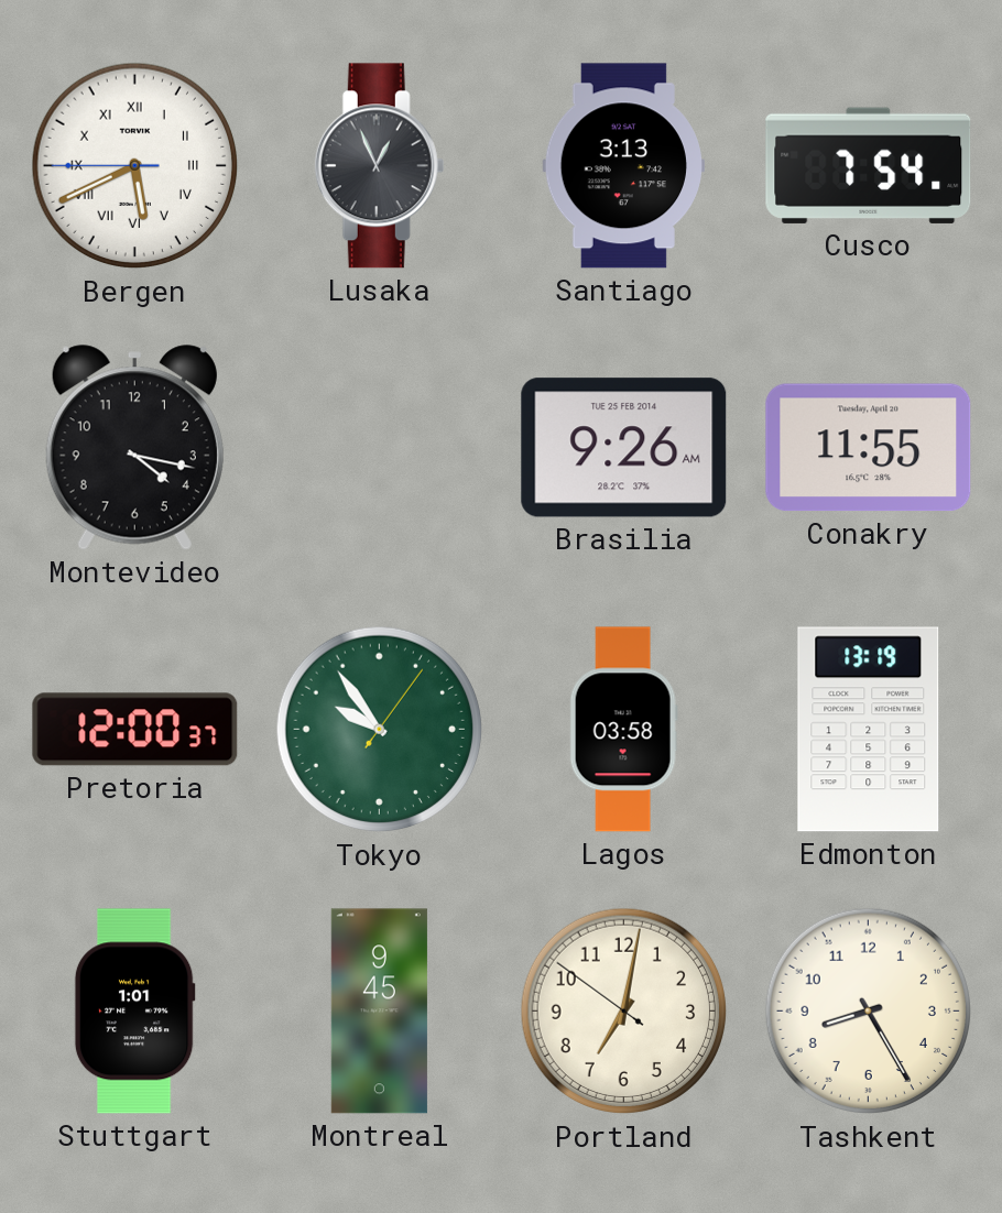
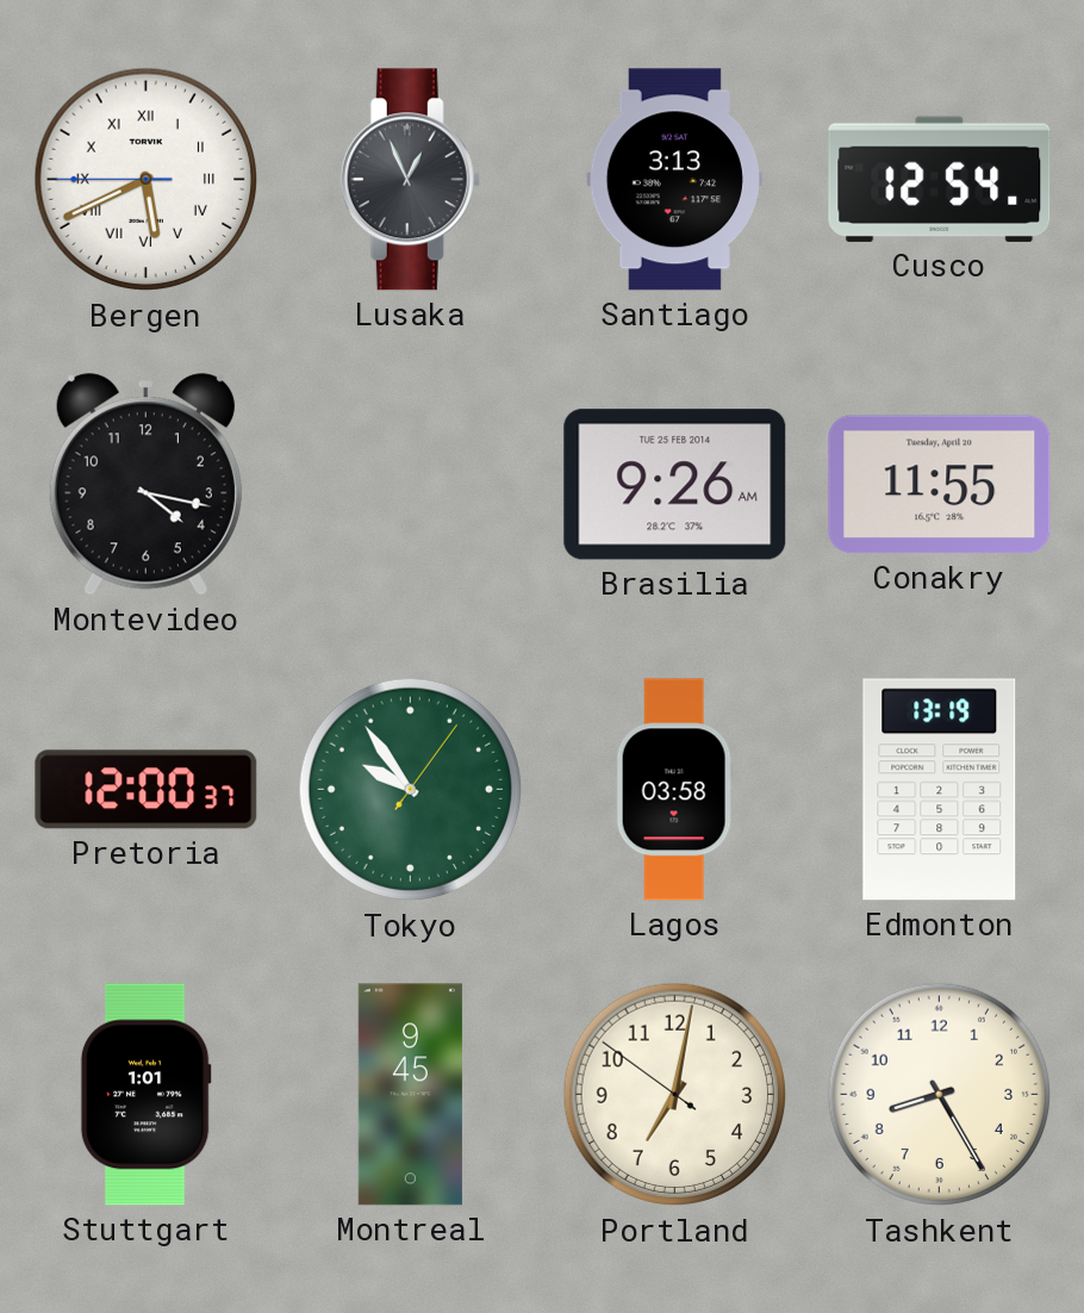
Cusco: 7:54 -> 12:54 (940, 179)
